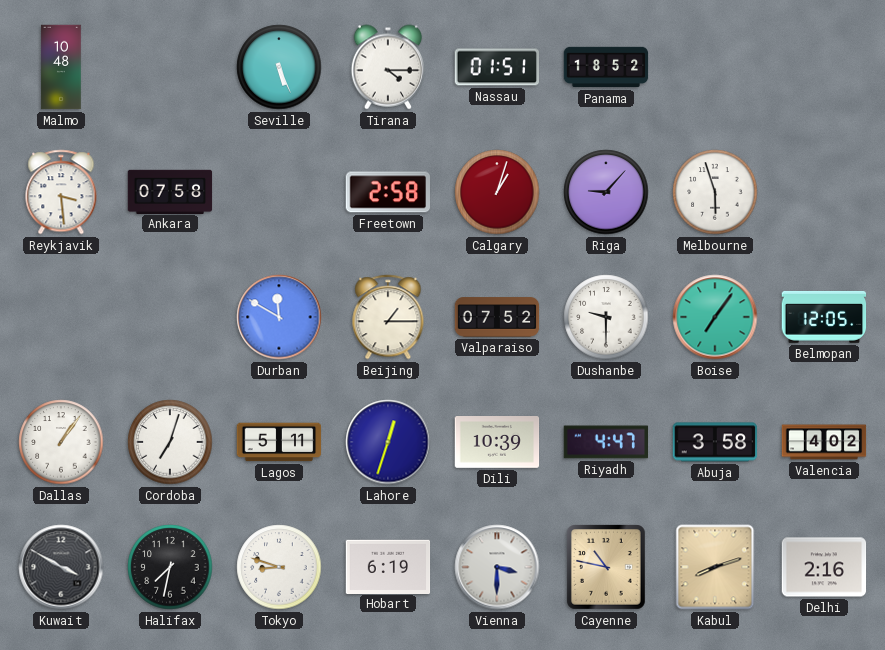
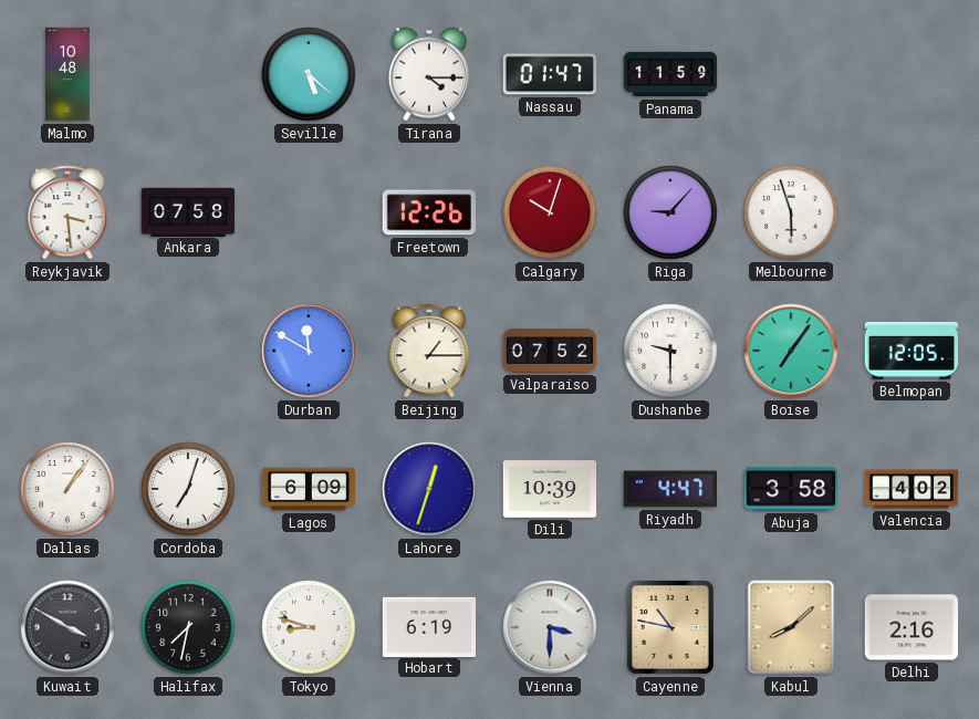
Seville: 5:26 -> 5:22 (309, 74)
Nassau: 01:51 -> 01:47 (549, 74)
Panama: 18:52 -> 11:59 (670, 74)
Freetown: 2:58 -> 12:26 (428, 212)
Calgary: 1:03 -> 10:03 (550, 212)
Lagos: 5:11 -> 6:09 (309, 489)
Kabul: 8:12 -> 8:08 (791, 627)
